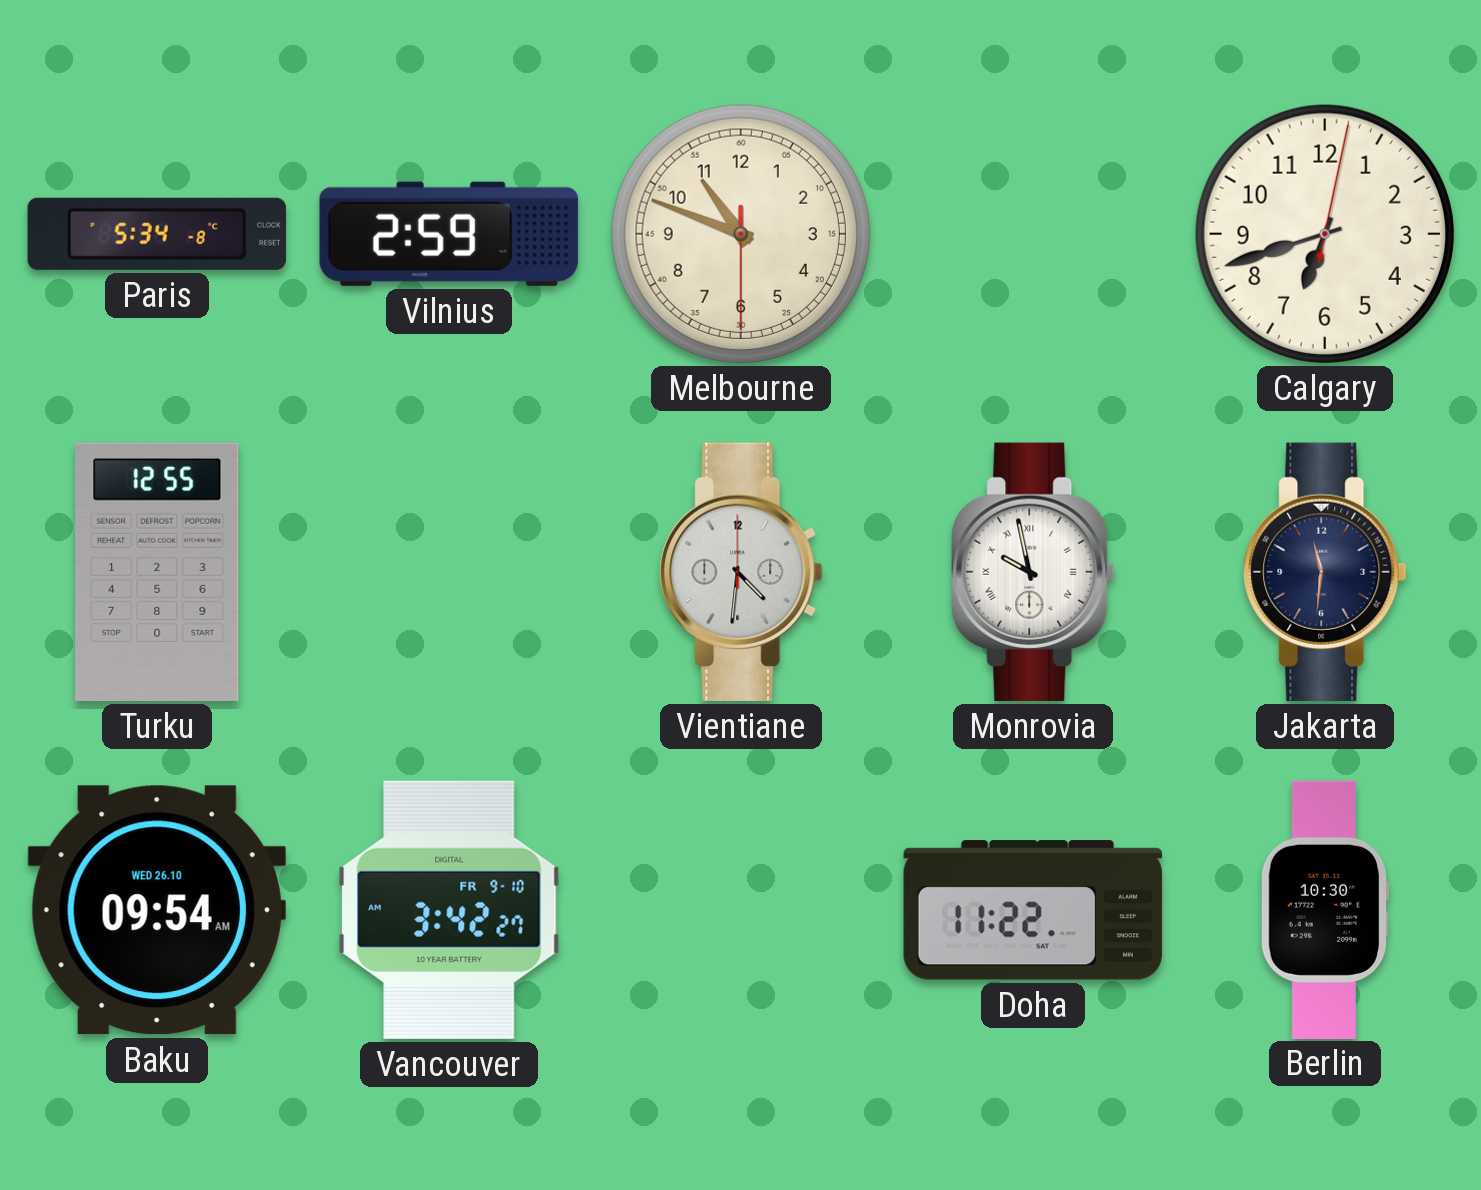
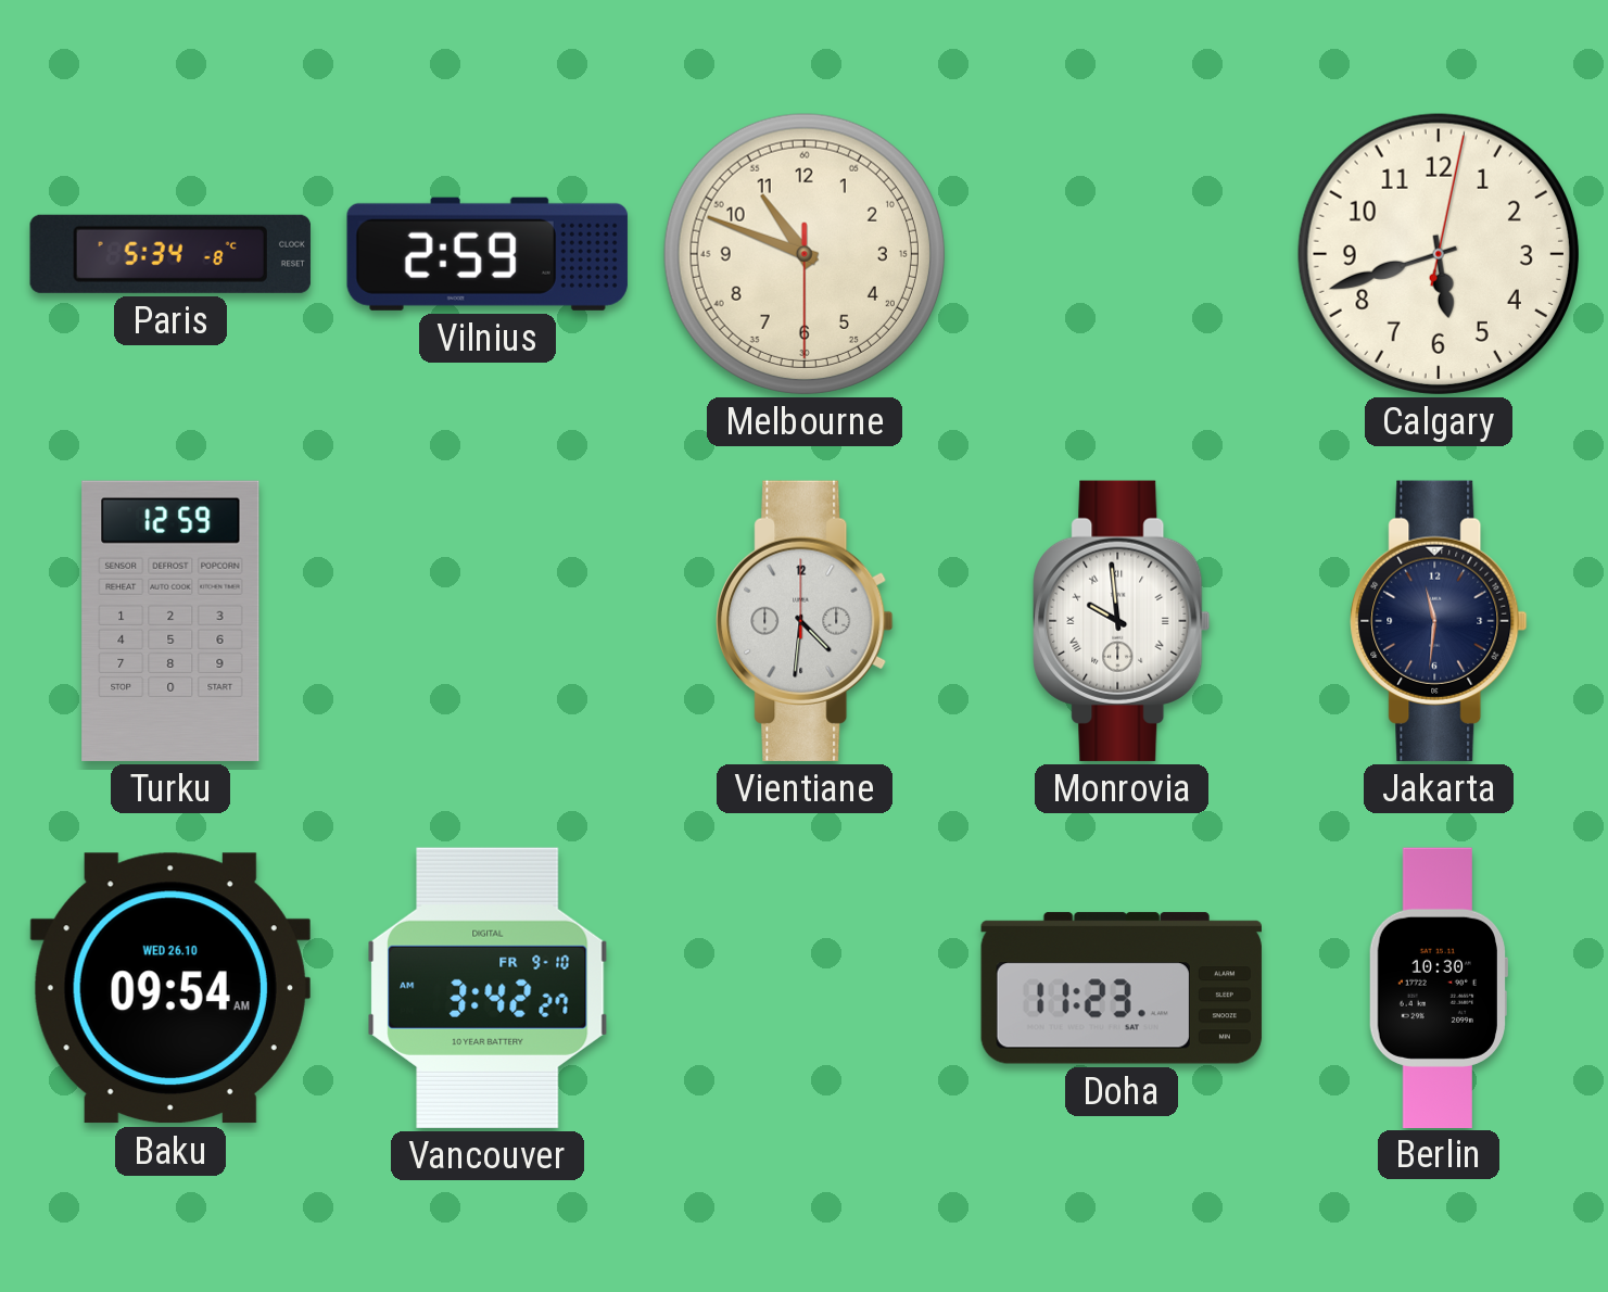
Calgary: 6:42 -> 5:42 (1439, 254)
Turku: 12:55 -> 12:59 (170, 621)
Monrovia: 9:58 -> 9:59 (1122, 621)
Doha: 11:22 -> 11:23 (1122, 988)
